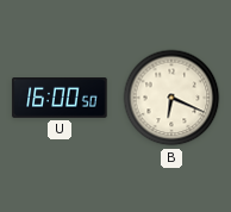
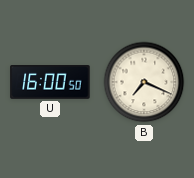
B: 6:19 -> 7:19 (144, 82)
